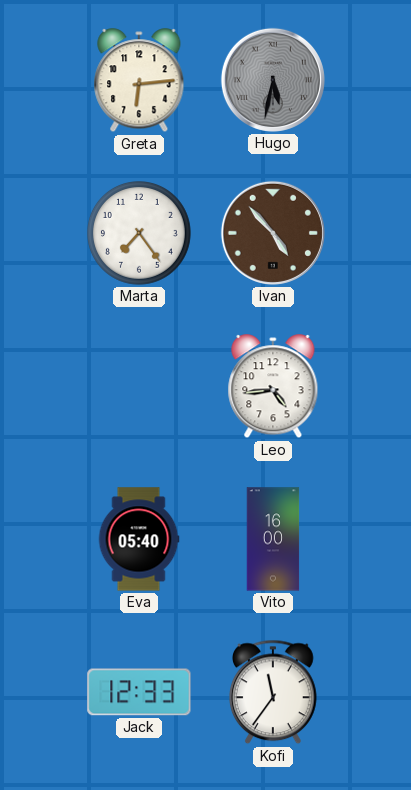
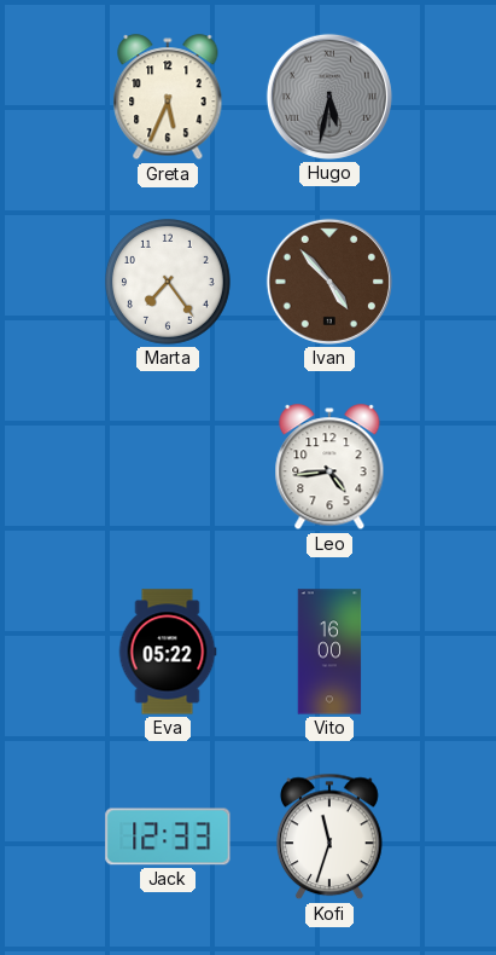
Greta: 6:14 -> 5:34 (168, 98)
Eva: 05:40 -> 05:22 (168, 652)
Kofi: 11:36 -> 11:33 (331, 837)
